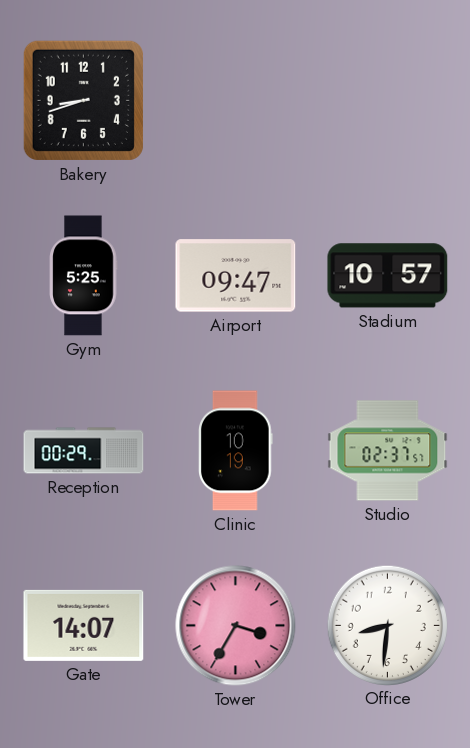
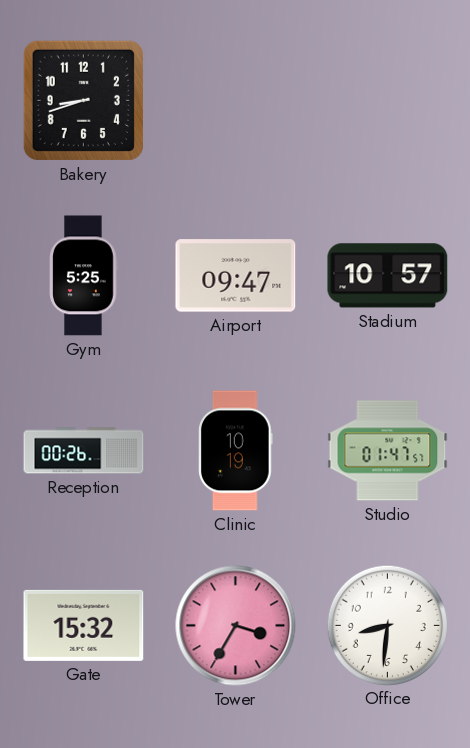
Reception: 00:29 -> 00:26 (84, 451)
Studio: 02:37 -> 01:47 (388, 451)
Gate: 14:07 -> 15:32 (84, 625)
